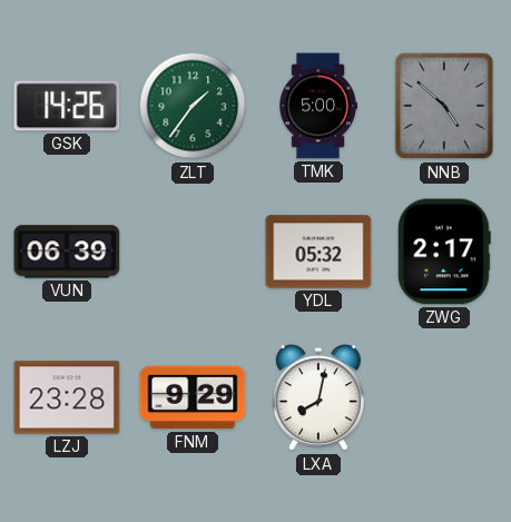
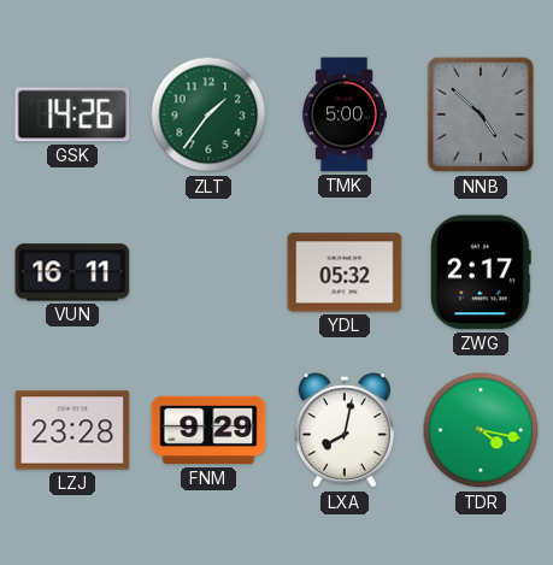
VUN: 06:39 -> 16:11 (72, 272)
TDR: none -> 4:17 (481, 430)
